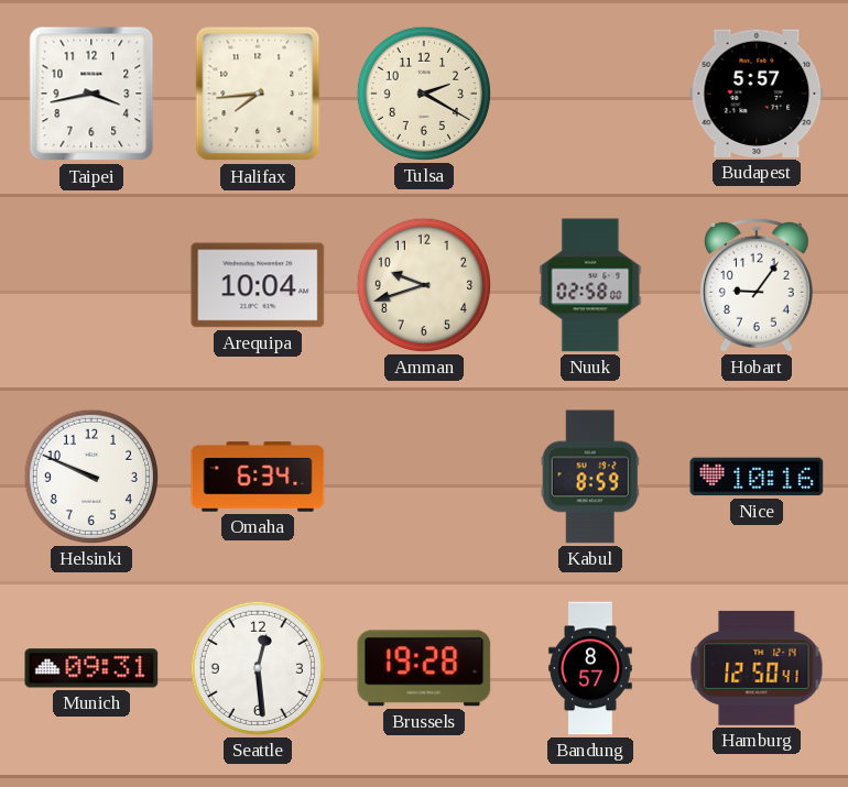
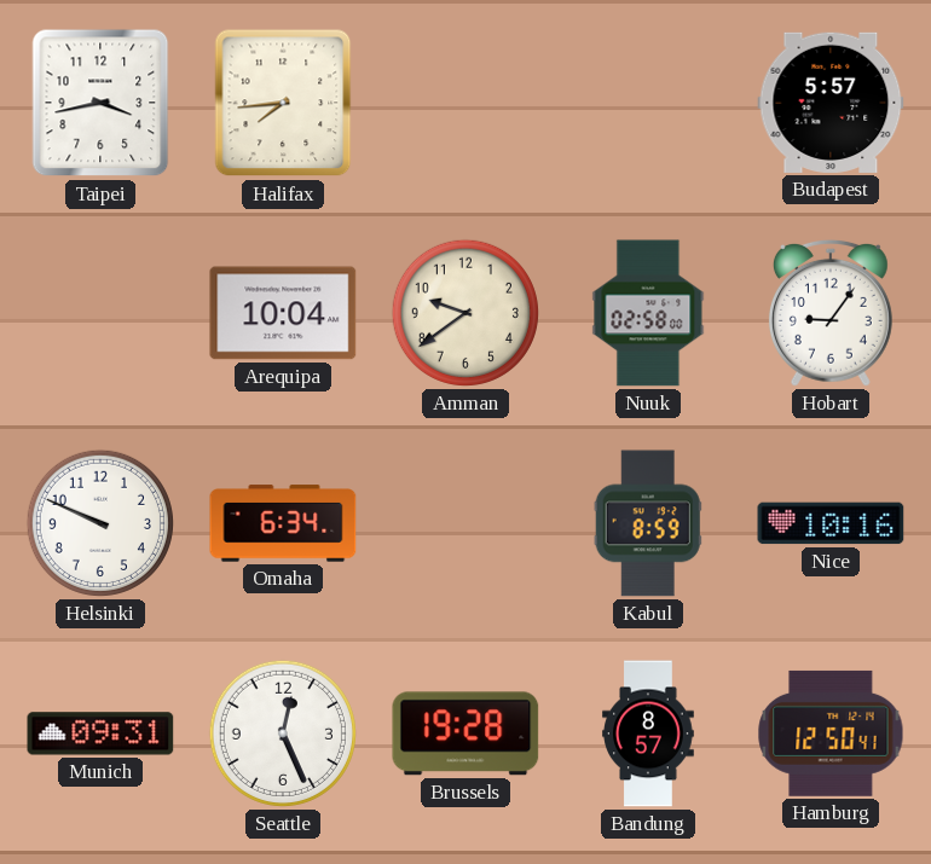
Tulsa: 2:20 -> none (424, 94)
Amman: 9:42 -> 9:39 (465, 313)
Seattle: 12:29 -> 12:26 (283, 733)
